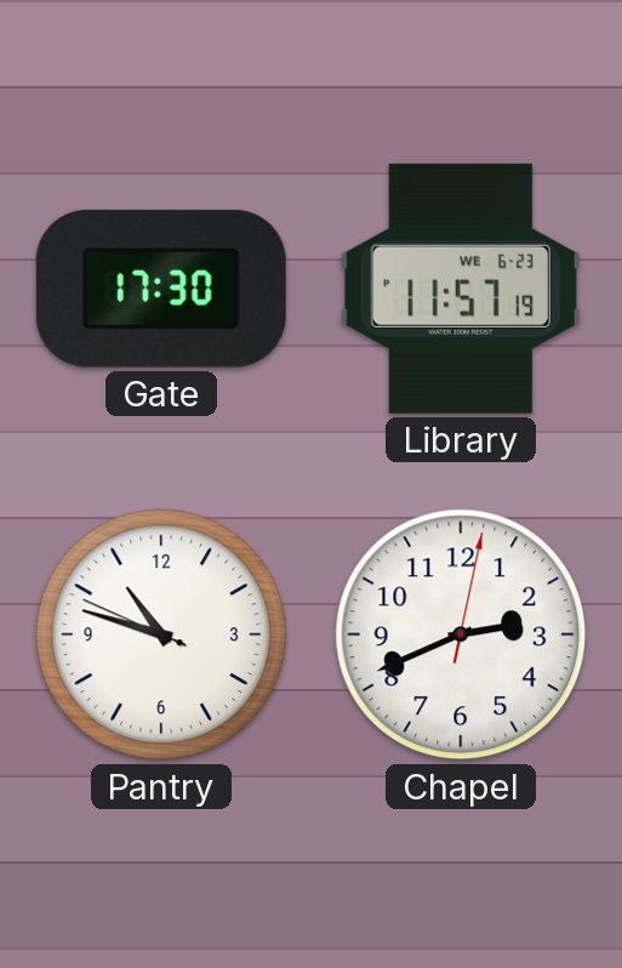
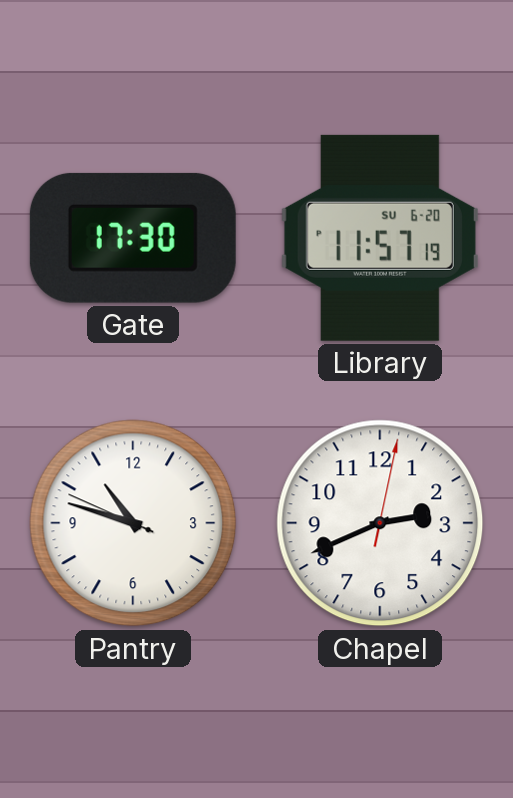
Library date: WE 6-23 -> SU 6-20 (380, 238)
